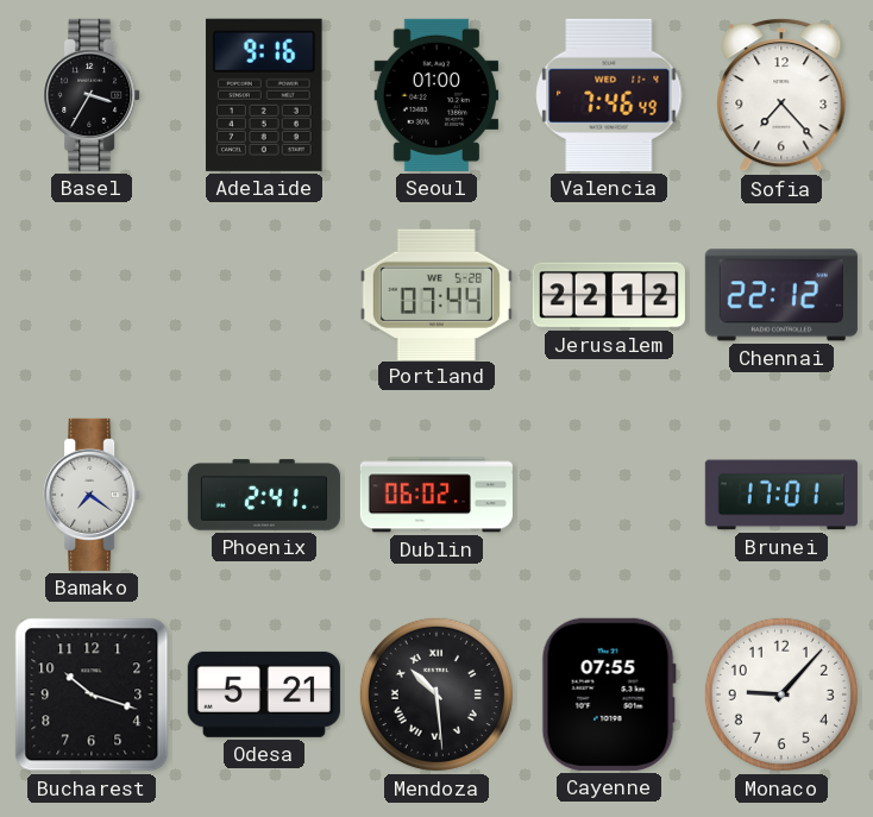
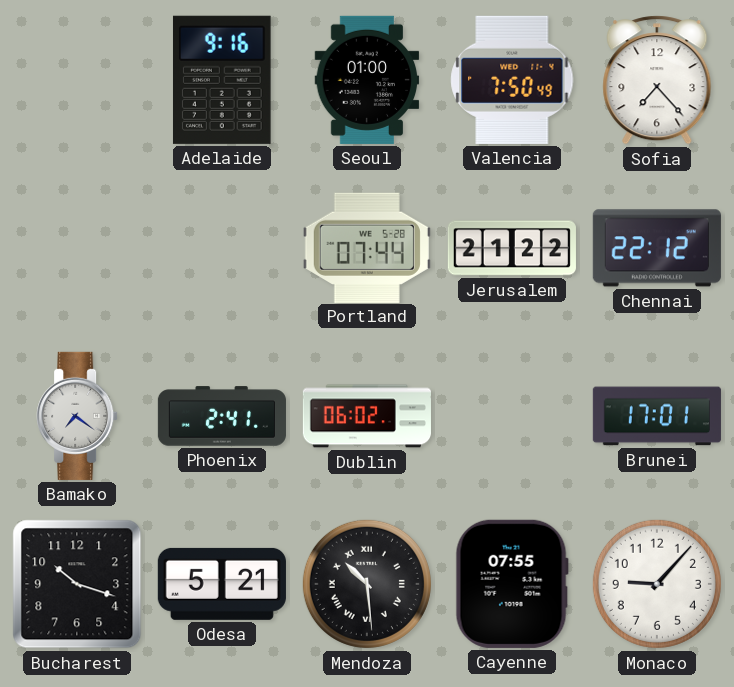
Basel: 3:35 -> none (92, 95)
Valencia: 7:46 -> 7:50 (512, 80)
Jerusalem: 22:12 -> 21:22 (512, 248)
